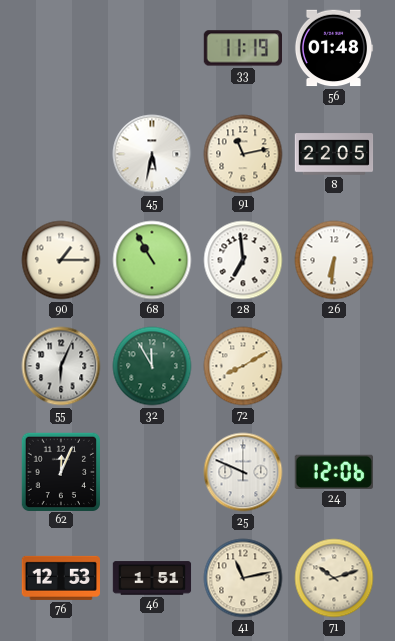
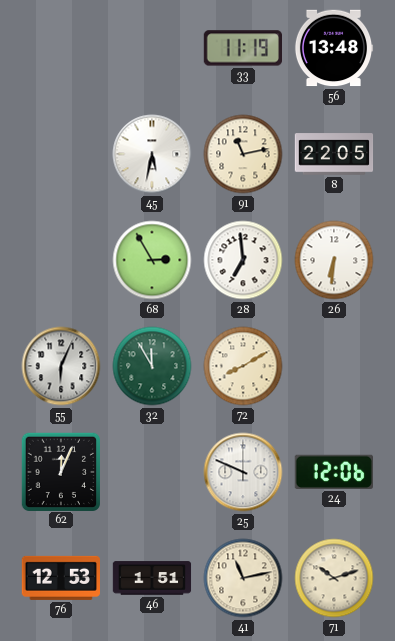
56: 01:48 -> 13:48 (334, 48)
90: 1:15 -> none (61, 260)
68: 10:55 -> 2:55 (152, 260)
